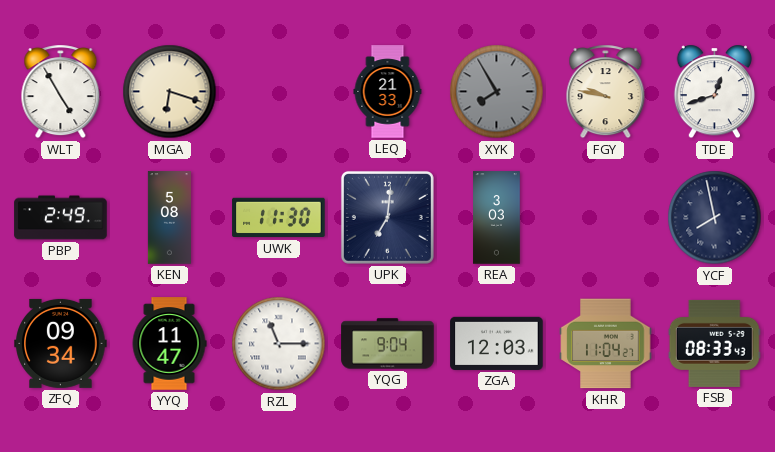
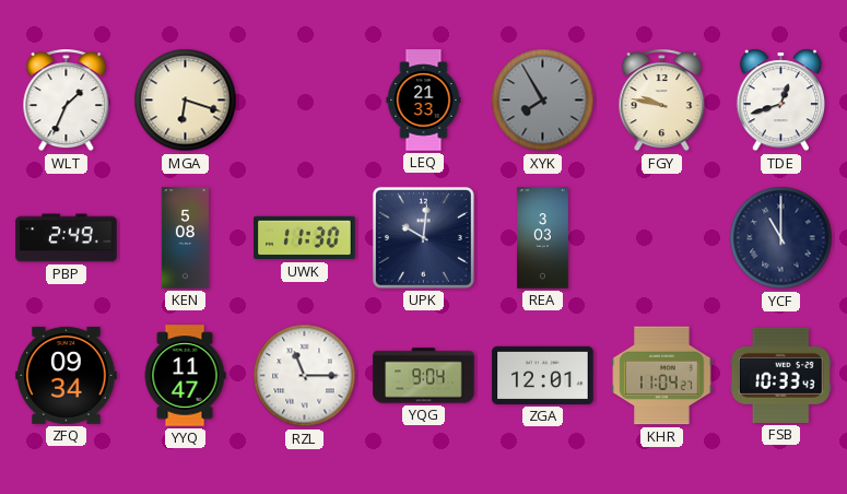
WLT: 4:55 -> 1:34 (67, 101)
UPK: 7:01 -> 10:01 (423, 237)
YCF: 7:58 -> 11:00 (781, 238)
ZGA: 12:03 -> 12:01 (543, 375)
FSB: 08:33 -> 10:33 (780, 375)
